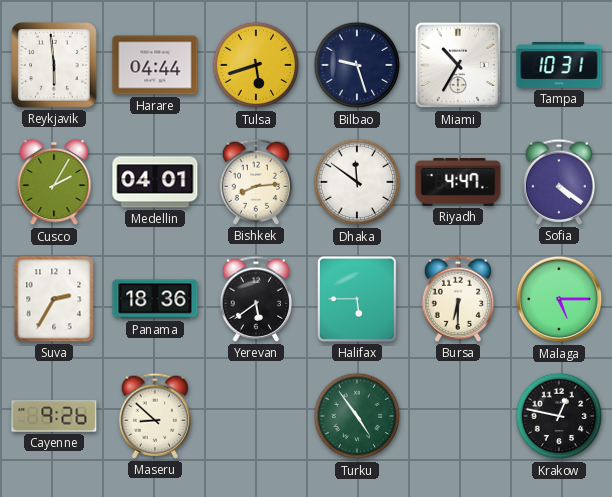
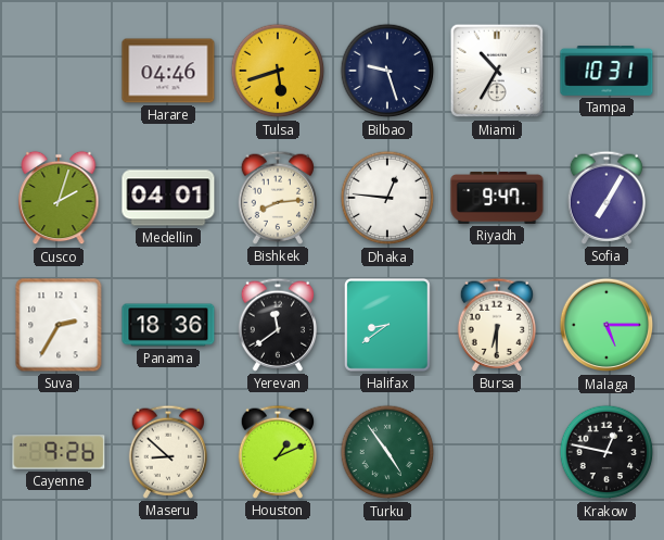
Reykjavik: 5:59 -> none (54, 65)
Harare: 04:44 -> 04:46 (168, 71)
Cusco: 2:05 -> 2:03 (59, 198)
Dhaka: 11:51 -> 12:46 (387, 198)
Riyadh: 4:47 -> 9:47 (497, 199)
Sofia: 4:21 -> 7:05 (605, 198)
Yerevan: 5:39 -> 11:39 (277, 325)
Halifax: 5:45 -> 8:39 (387, 325)
Houston: none -> 1:11 (277, 452)
